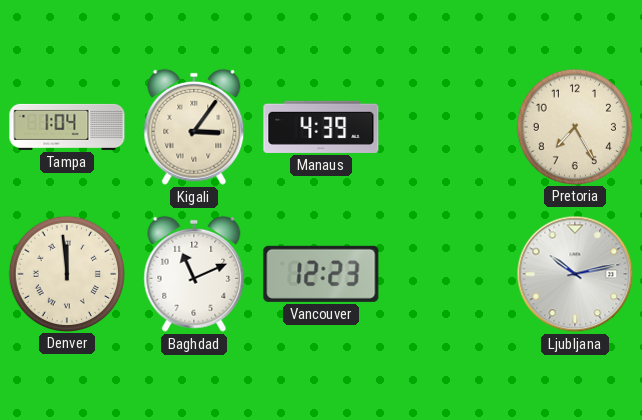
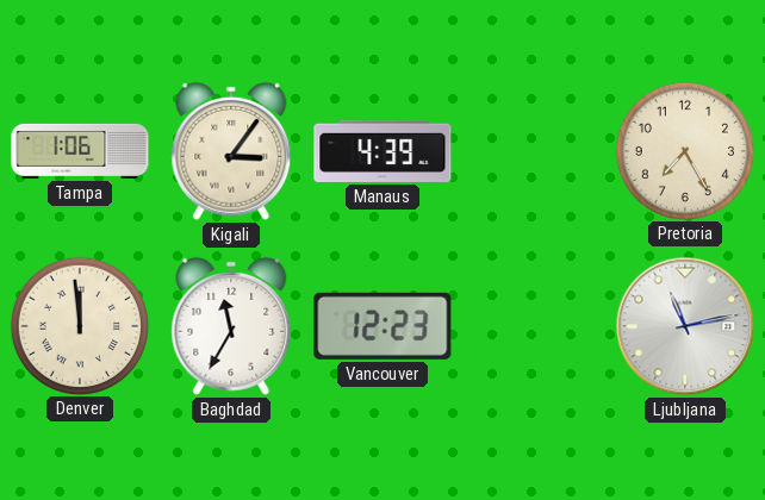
Tampa: 1:04 -> 1:06 (80, 151)
Baghdad: 11:11 -> 11:35 (231, 326)
Ljubljana: 10:13 -> 11:13 (685, 326)
